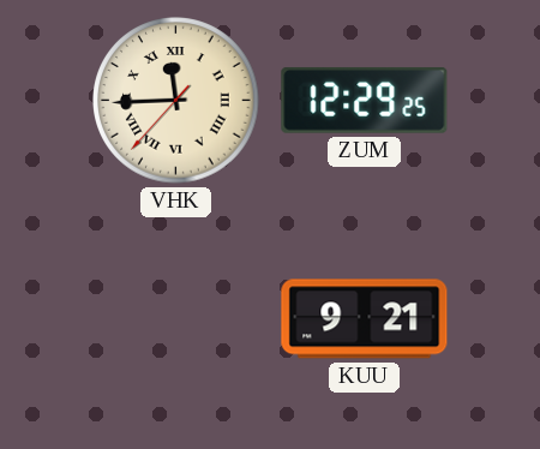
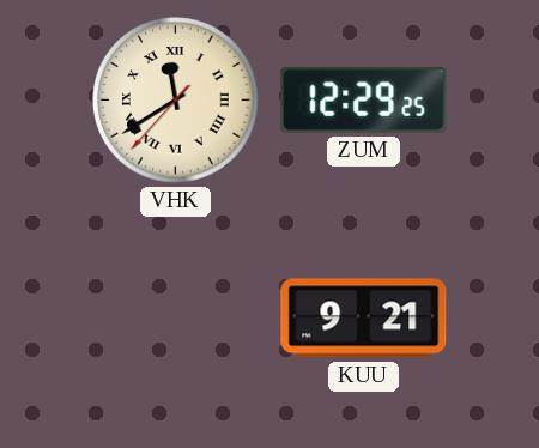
VHK: 11:44 -> 11:39 (176, 101)
